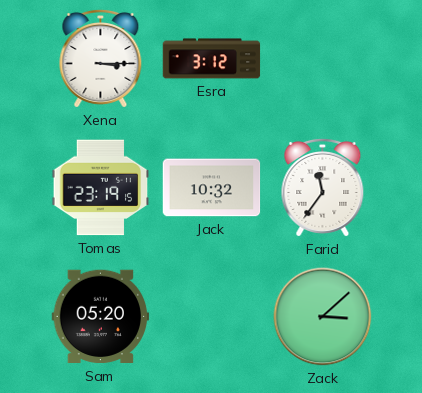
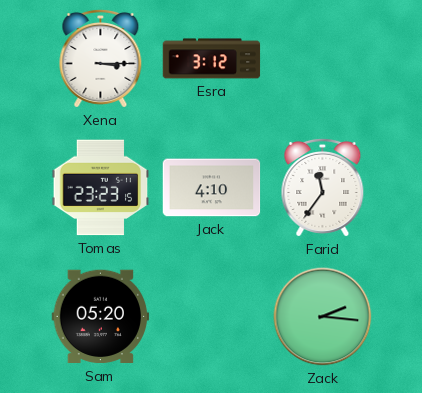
Tomas: 23:19 -> 23:23 (101, 188)
Jack: 10:32 -> 4:10 (212, 188)
Zack: 3:08 -> 2:16 (323, 317)
